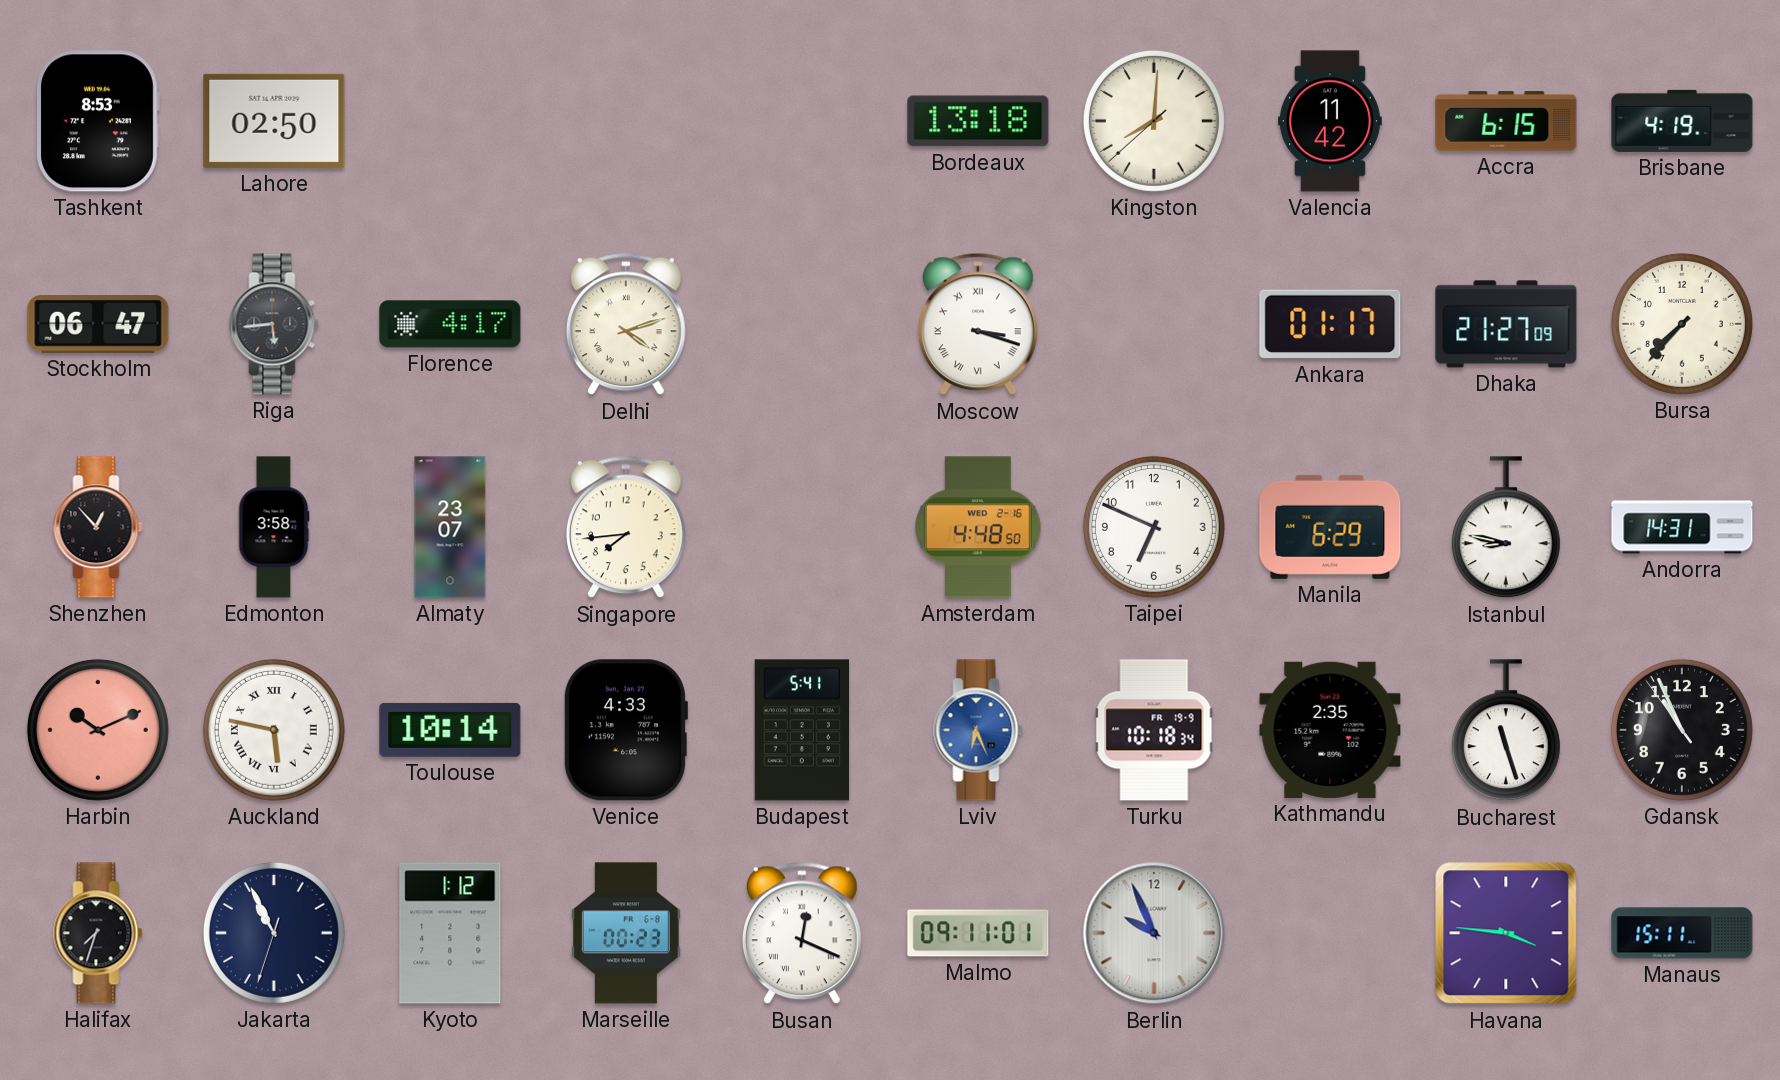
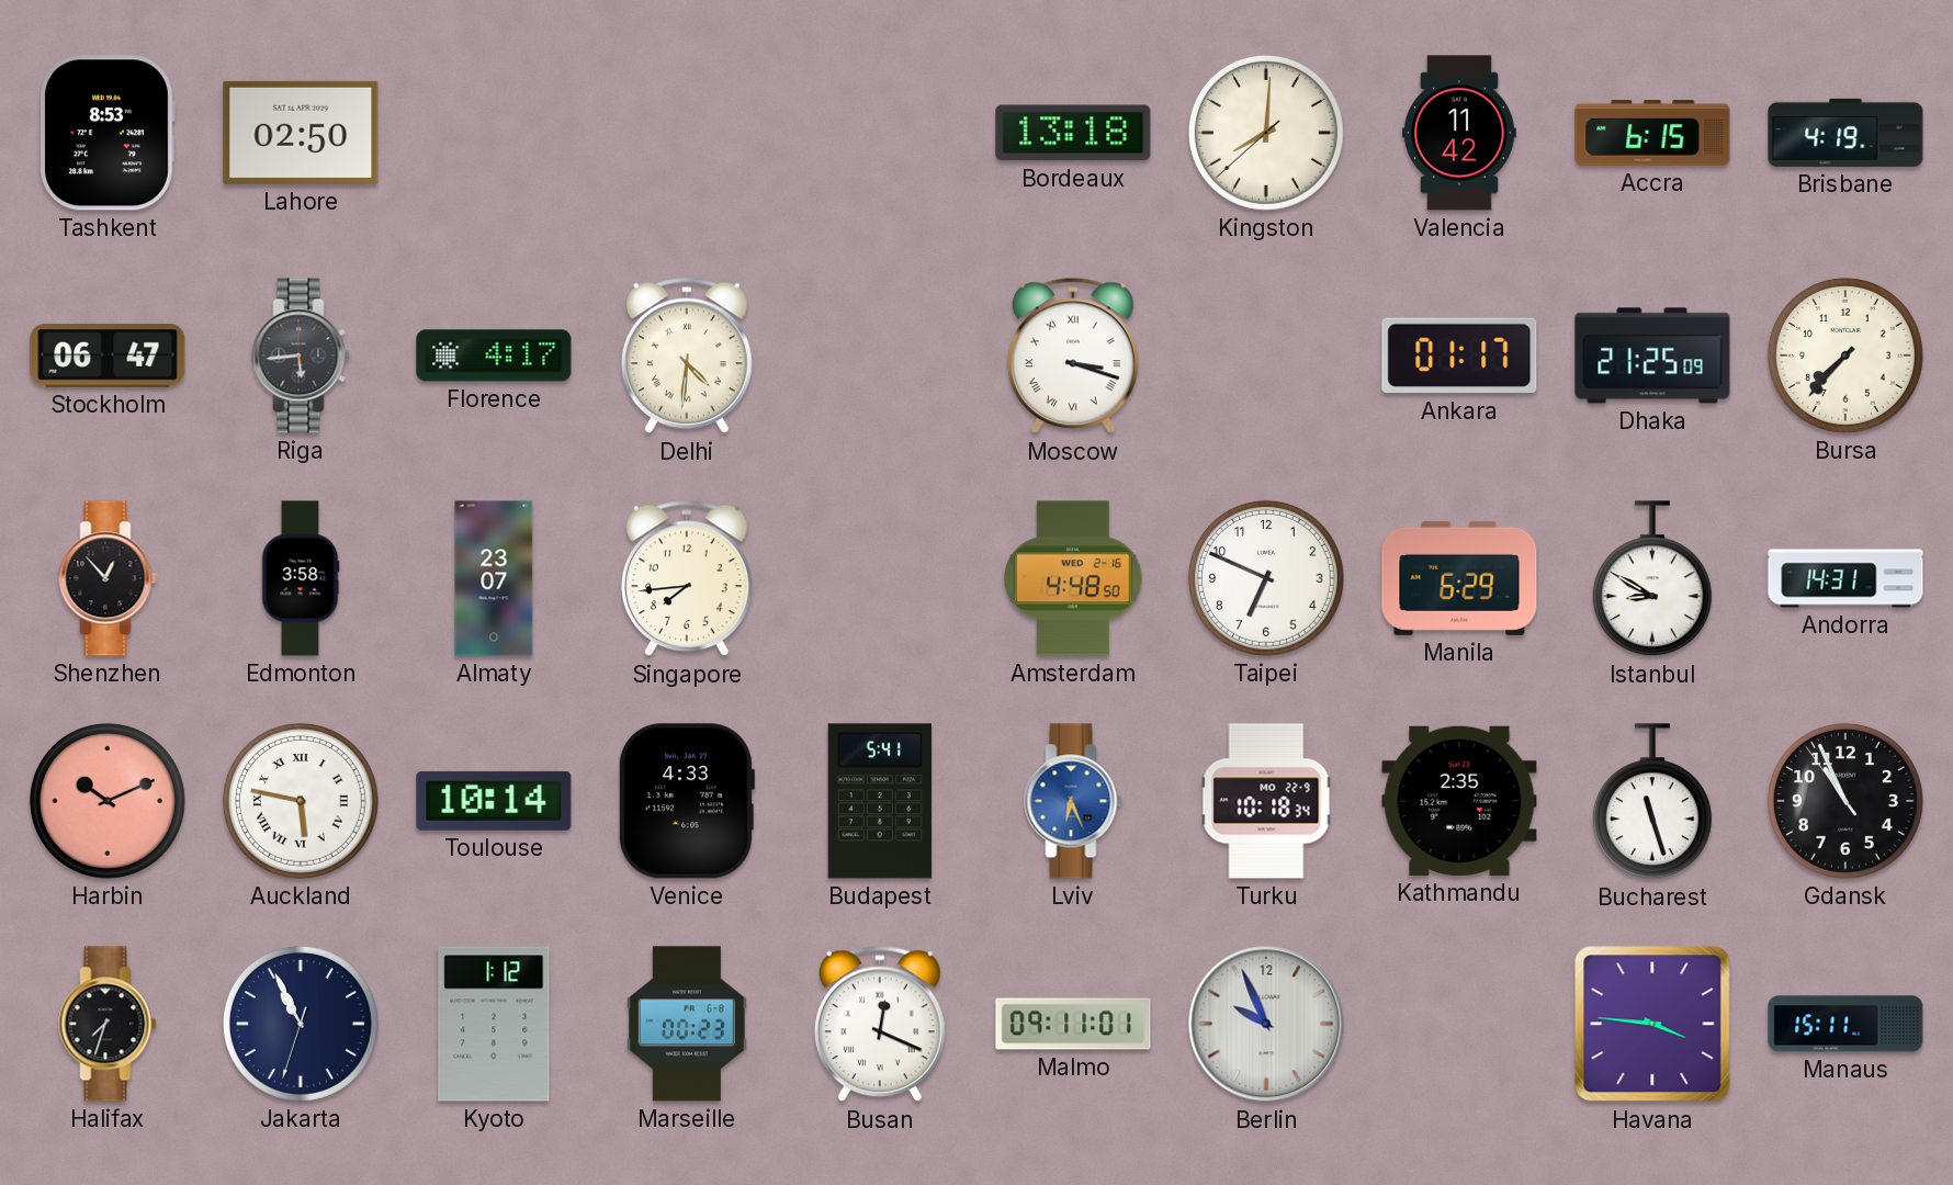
Delhi: 4:12 -> 4:31 (687, 356)
Dhaka: 21:27 -> 21:25 (1652, 356)
Istanbul: 8:47 -> 8:50 (1652, 579)
Turku date: FR 19-9 -> MO 22-9 (1266, 801)
